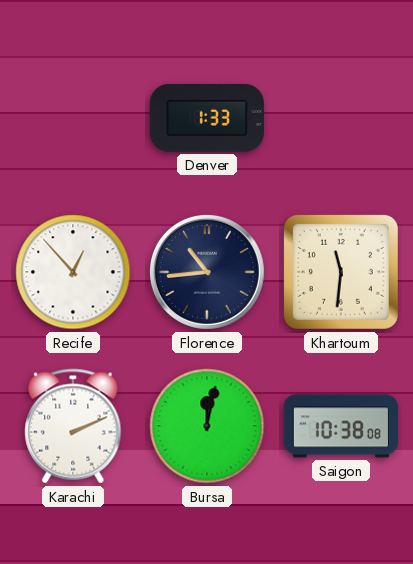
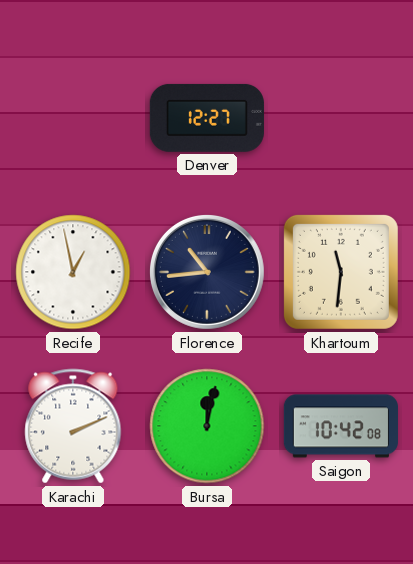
Denver: 1:33 -> 12:27 (207, 118)
Recife: 12:53 -> 12:58 (73, 272)
Saigon: 10:38 -> 10:42 (341, 426)
